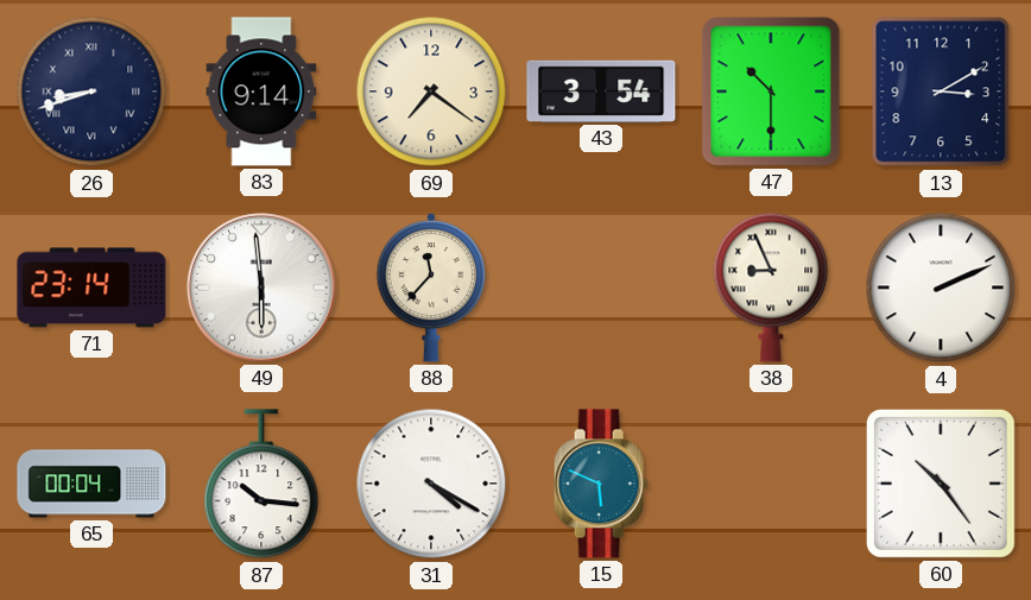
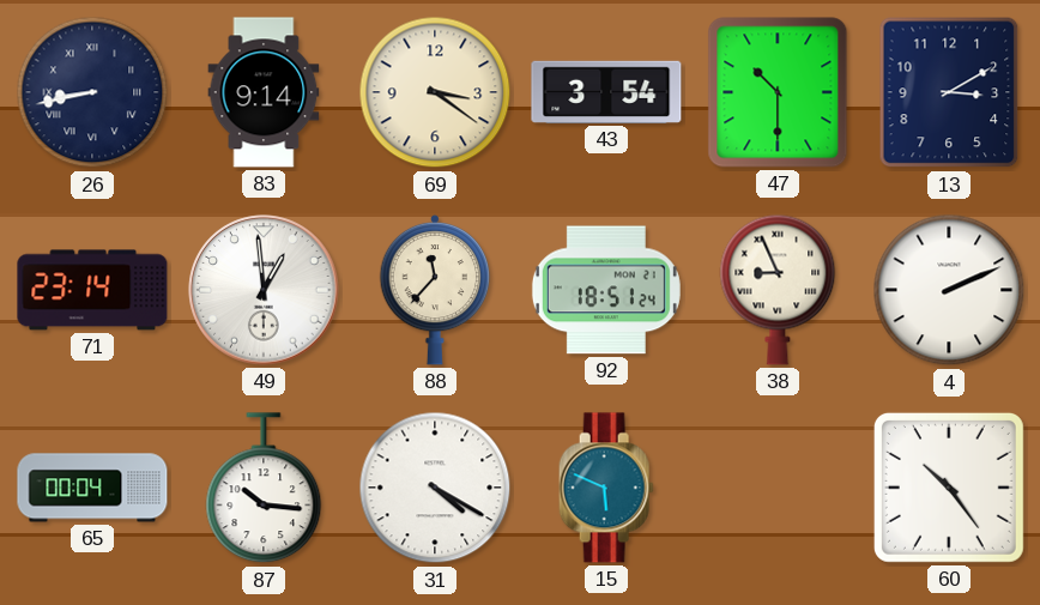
26: 8:42 -> 8:43 (92, 92)
69: 7:21 -> 3:21 (435, 92)
49: 5:59 -> 12:59 (264, 290)
92: none -> 18:51 (606, 290)
